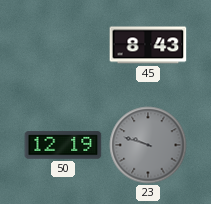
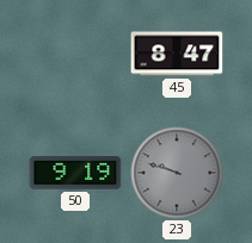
45: 8:43 -> 8:47 (177, 54)
50: 12:19 -> 9:19 (75, 173)
